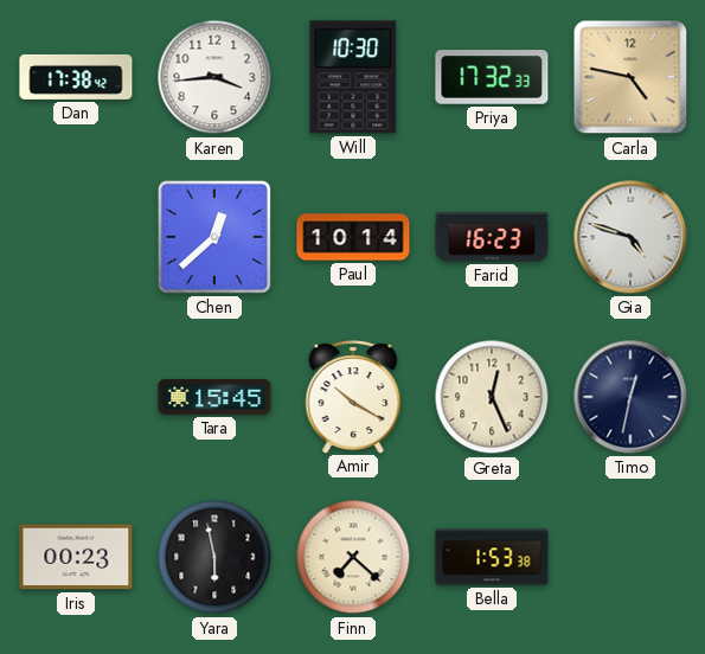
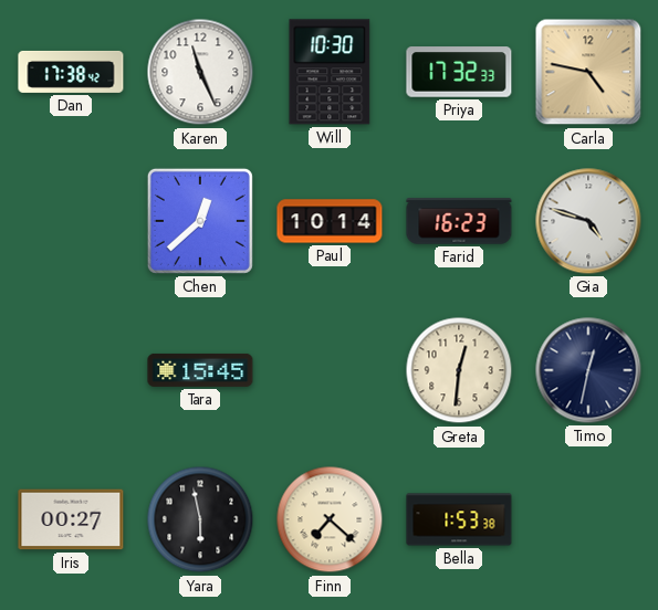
Karen: 3:44 -> 11:26 (200, 72)
Amir: 10:20 -> none (353, 397)
Greta: 12:26 -> 12:31 (459, 370)
Iris: 00:23 -> 00:27 (71, 519)
